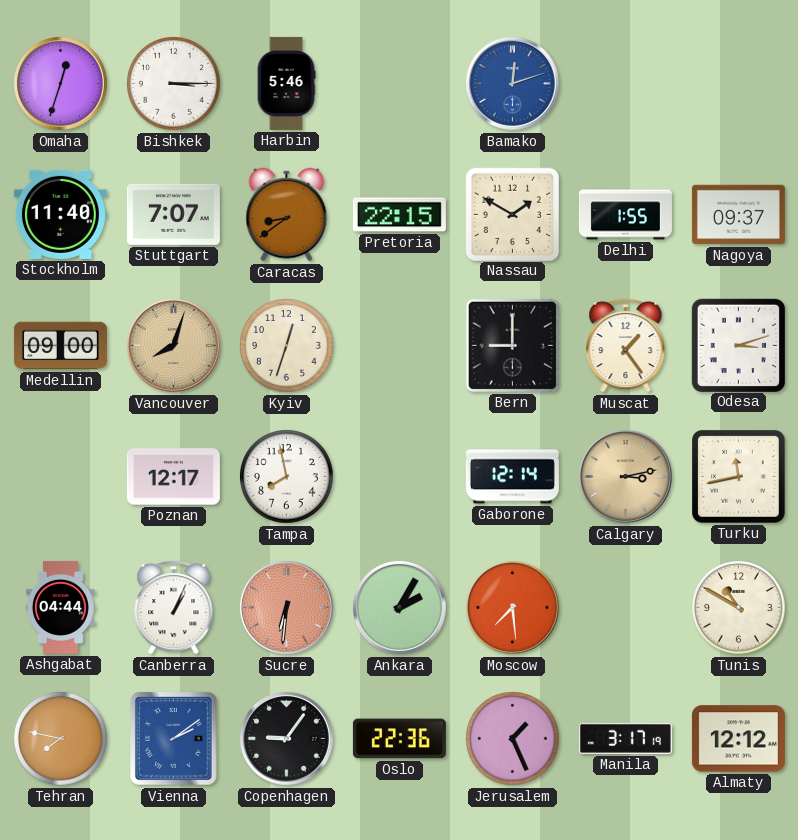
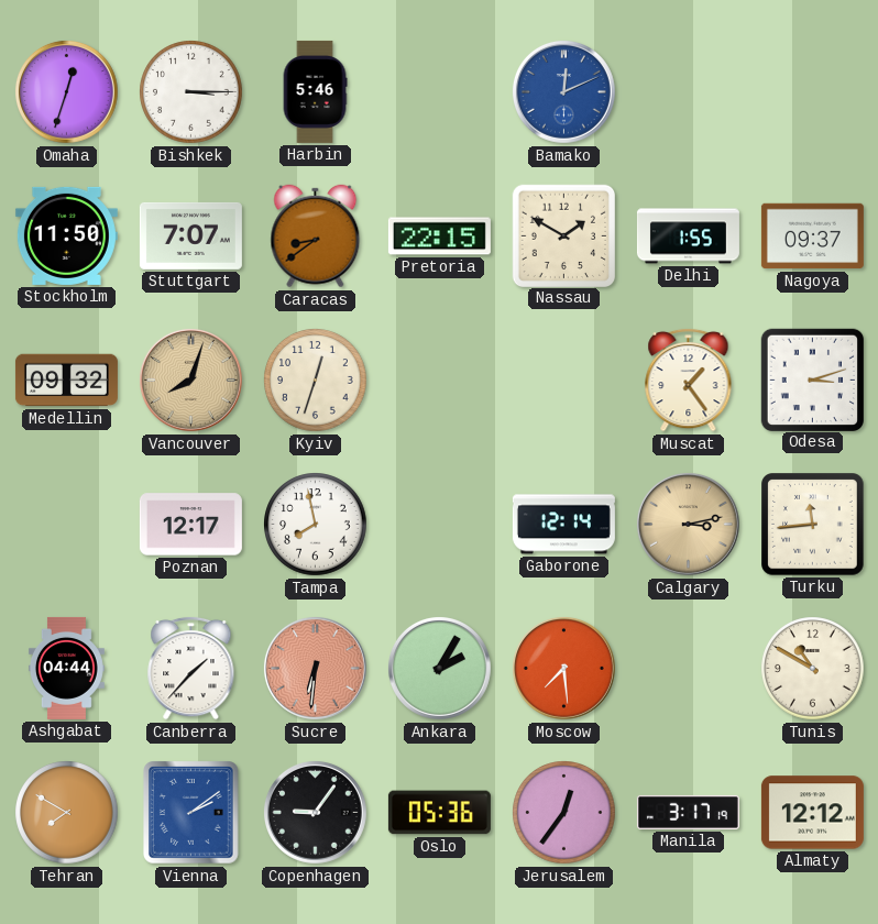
Bamako: 12:12 -> 12:11 (563, 91)
Stockholm: 11:40 -> 11:50 (66, 235)
Medellin: 09:00 -> 09:32 (66, 381)
Bern: 9:00 -> none (512, 345)
Turku: 11:43 -> 11:44 (813, 525)
Canberra: 1:04 -> 1:37 (191, 668)
Tehran: 7:47 -> 7:50 (67, 813)
Oslo: 22:36 -> 05:36 (439, 813)
Jerusalem: 1:26 -> 12:36 (564, 813)
